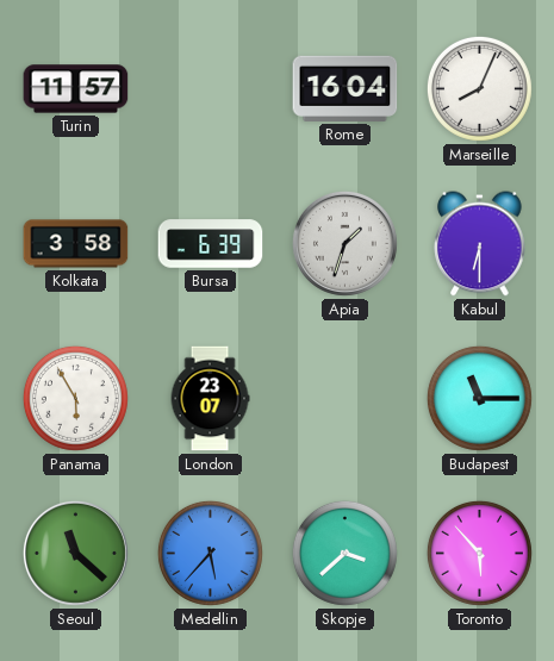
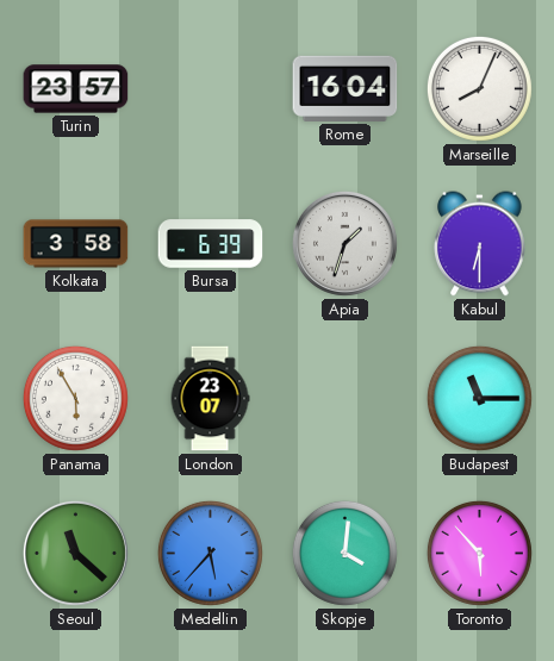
Turin: 11:57 -> 23:57 (76, 89)
Skopje: 3:38 -> 4:01 (344, 553)
